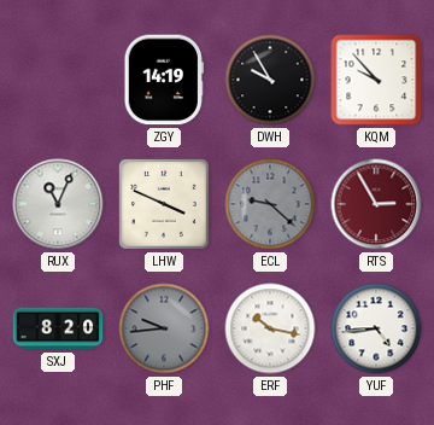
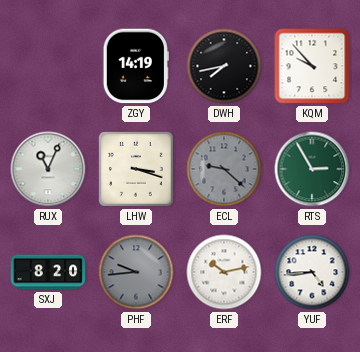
DWH: 9:55 -> 7:43 (224, 66)
LHW: 3:49 -> 3:18 (137, 170)
RTS dial: burgundy -> green (312, 169)
ERF: 10:17 -> 10:13 (224, 272)
